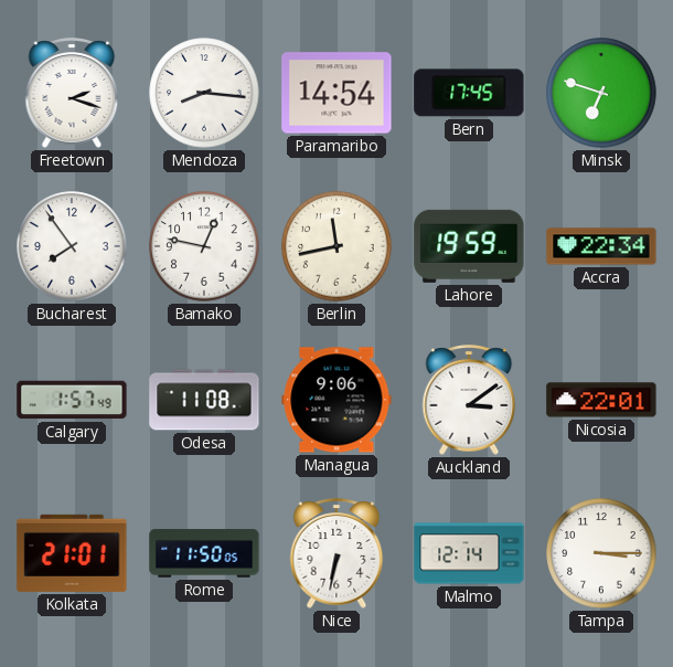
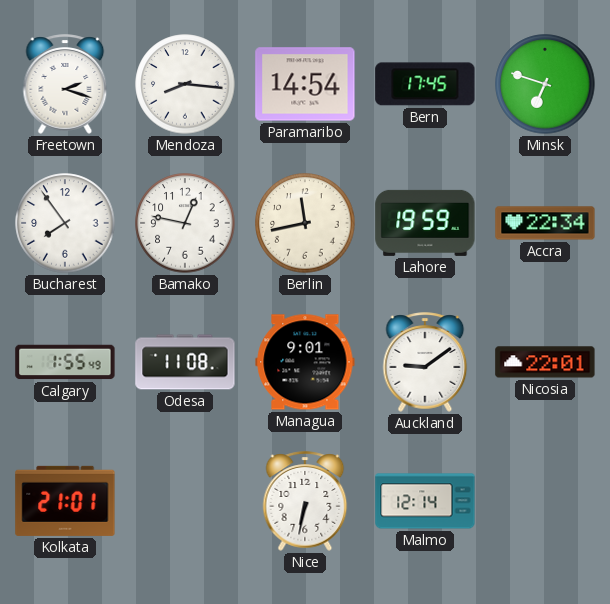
Calgary: 1:57 -> 1:55 (65, 362)
Managua: 9:06 -> 9:01 (305, 362)
Auckland: 3:09 -> 9:09 (425, 362)
Rome: 11:50 -> none (204, 553)
Tampa: 3:15 -> none (601, 553)
